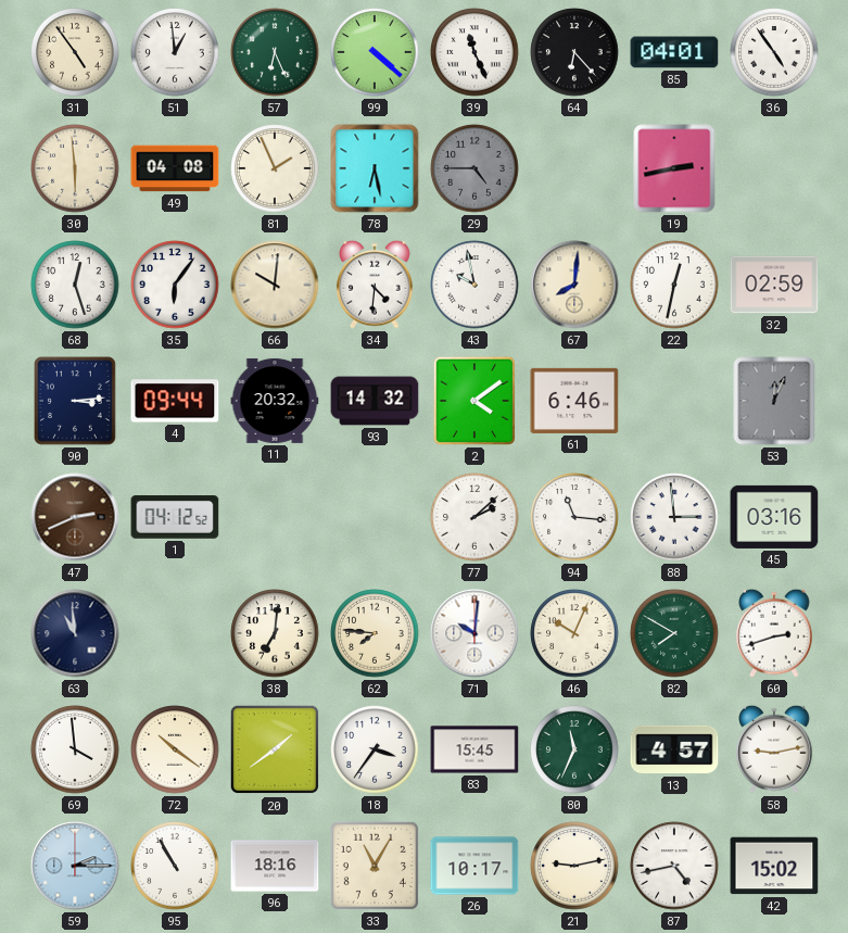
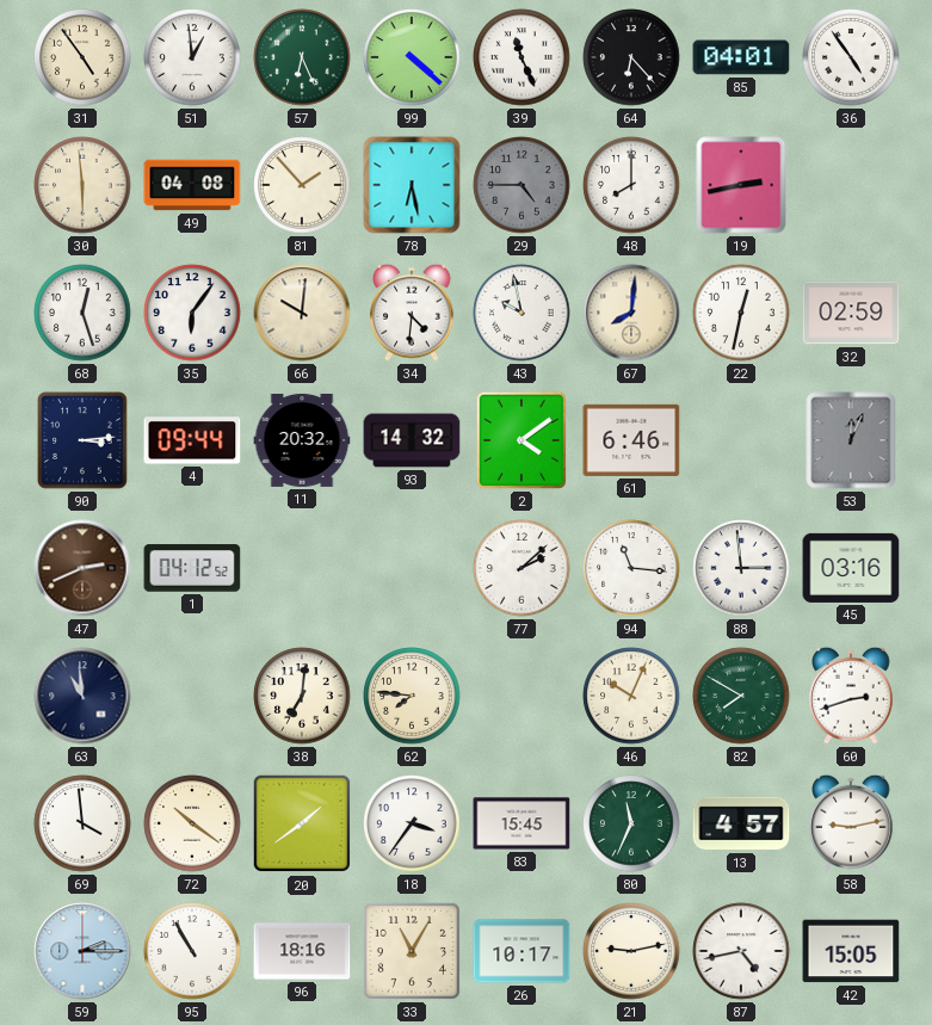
81: 1:56 -> 1:53 (302, 185)
48: none -> 8:00 (631, 185)
71: 10:01 -> none (474, 633)
42: 15:02 -> 15:05 (851, 951)
